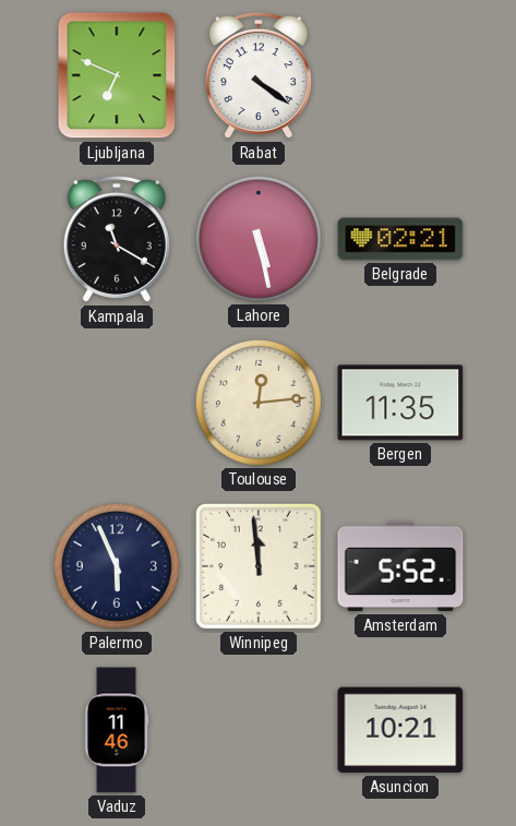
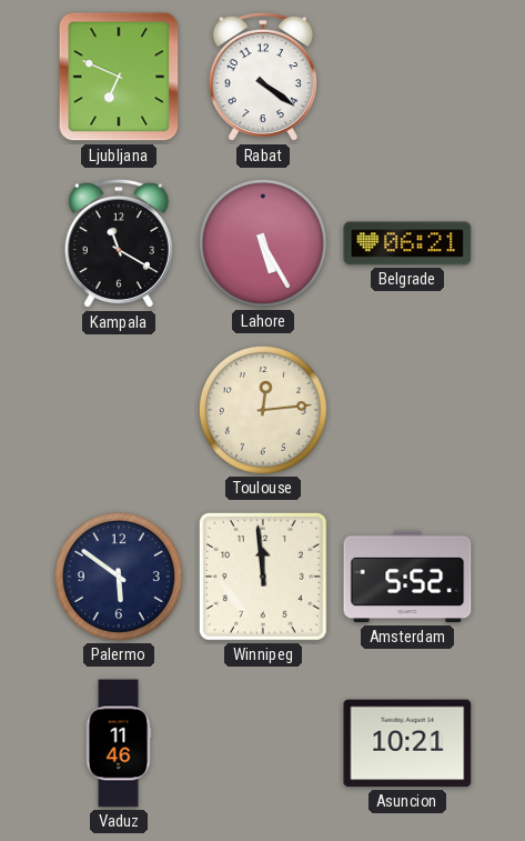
Lahore: 5:28 -> 5:25 (263, 243)
Belgrade: 02:21 -> 06:21 (407, 243)
Bergen: 11:35 -> none (400, 403)
Palermo: 5:56 -> 5:51 (119, 577)
